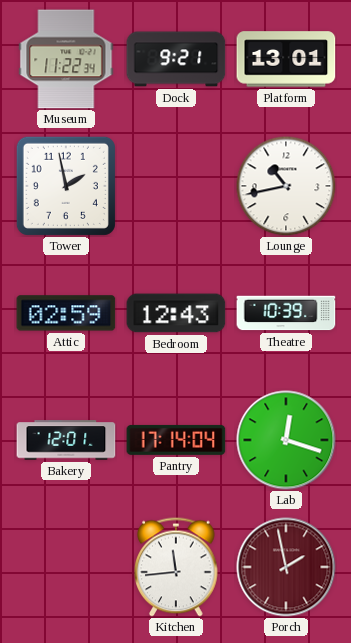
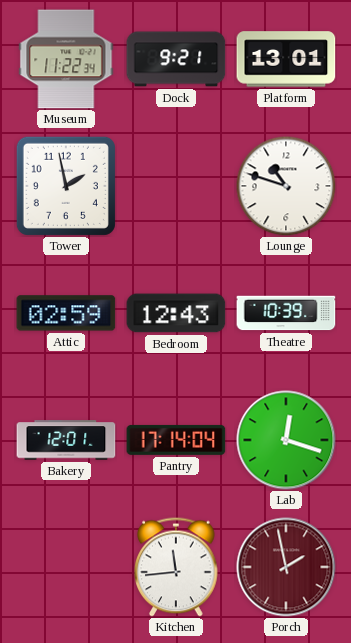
Lounge: 10:43 -> 10:48 (286, 186)
